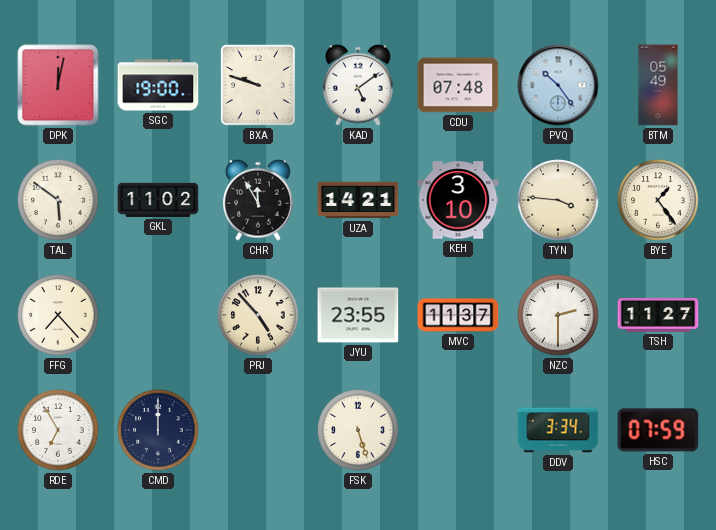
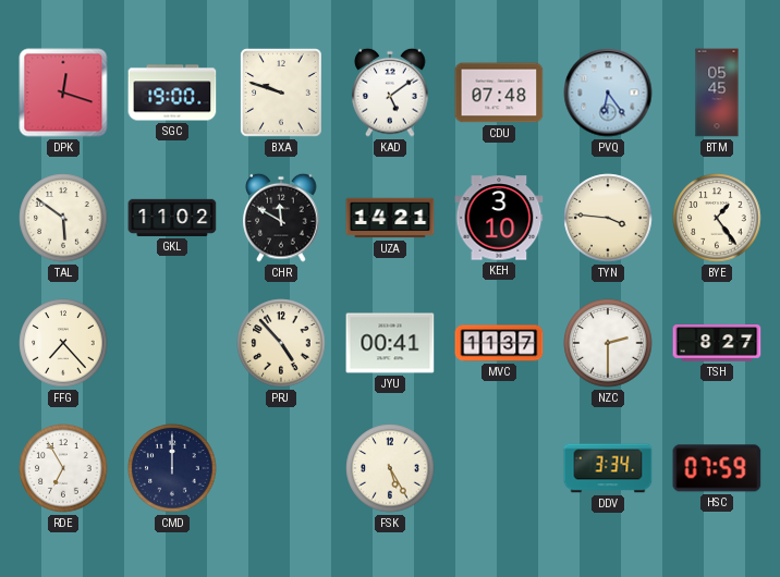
DPK: 12:02 -> 12:18 (63, 93)
PVQ: 10:24 -> 6:24 (608, 93)
BTM: 05:49 -> 05:45 (717, 93)
CHR: 11:55 -> 11:50 (281, 218)
JYU: 23:55 -> 00:41 (390, 343)
TSH: 11:27 -> 8:27 (717, 343)
FSK: 5:27 -> 5:25 (390, 468)
